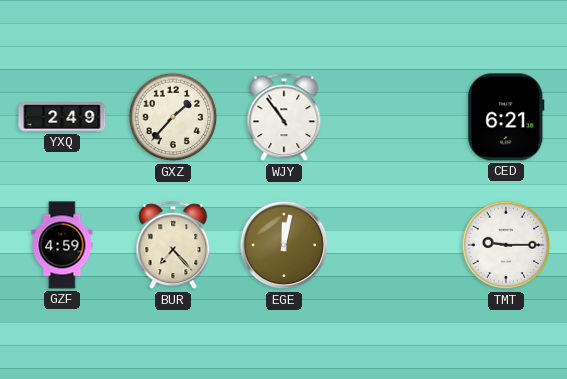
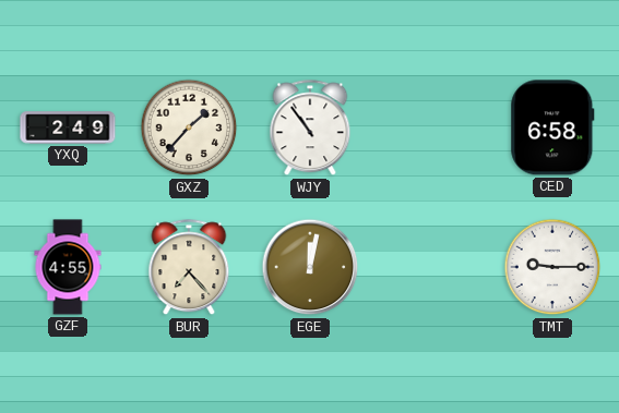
CED: 6:21 -> 6:58 (552, 127)
GZF: 4:59 -> 4:55 (68, 267)
